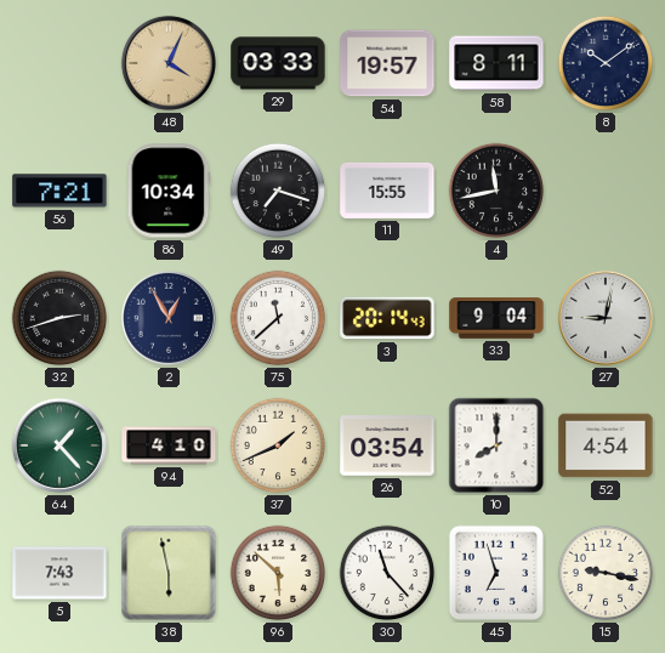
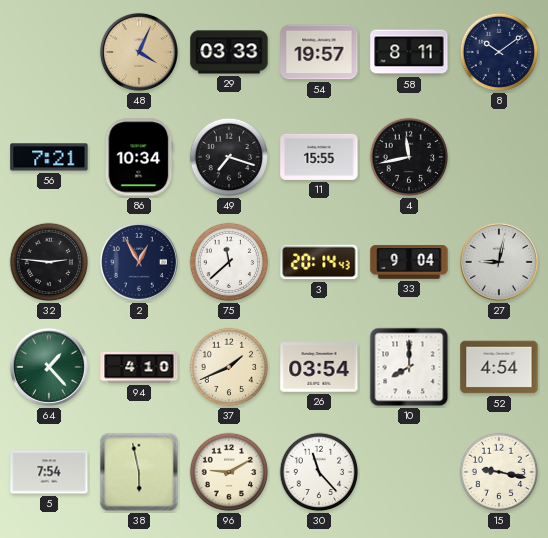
32: 2:42 -> 2:46 (49, 262)
5: 7:43 -> 7:54 (49, 472)
96: 5:52 -> 9:10 (229, 472)
45: 6:57 -> none (496, 573)
